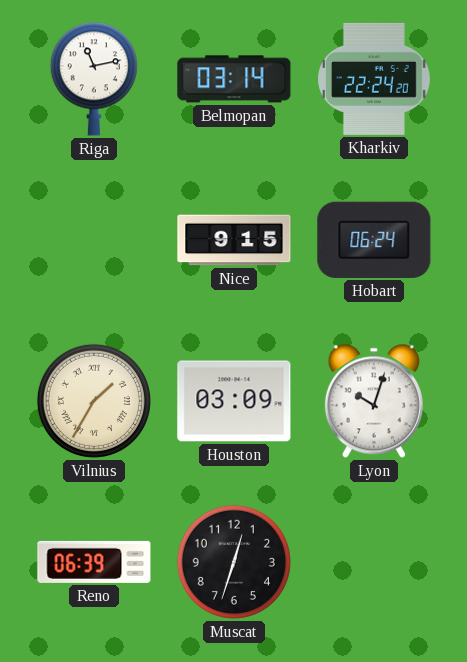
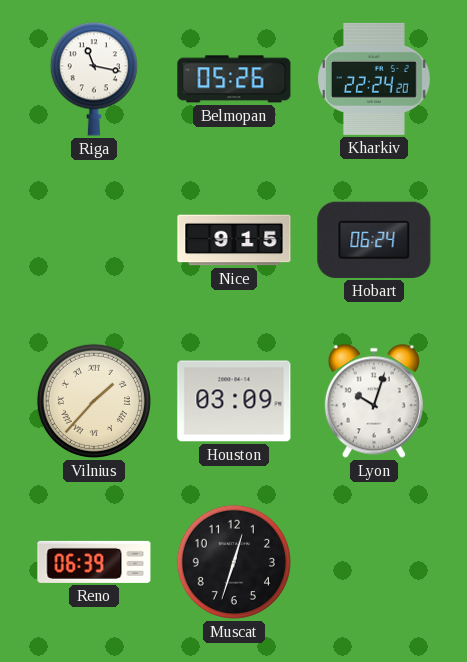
Riga: 11:13 -> 11:17 (94, 79)
Belmopan: 03:14 -> 05:26 (234, 79)
Vilnius: 1:35 -> 1:37 (94, 401)
